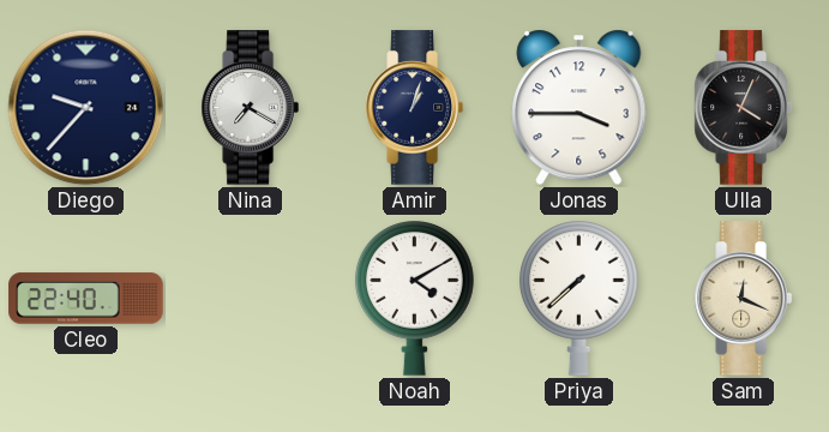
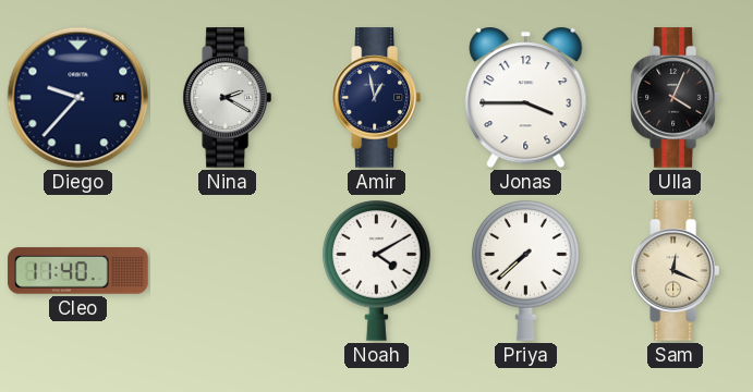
Nina: 7:20 -> 2:20 (227, 98)
Amir: 1:03 -> 12:58 (376, 98)
Cleo: 22:40 -> 11:40 (78, 271)
